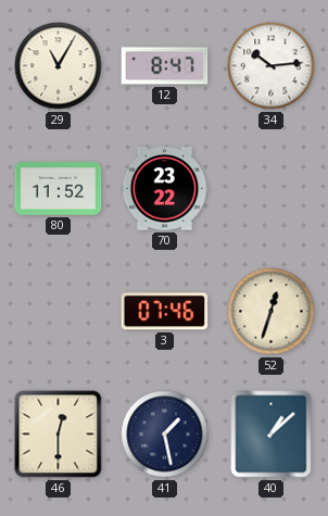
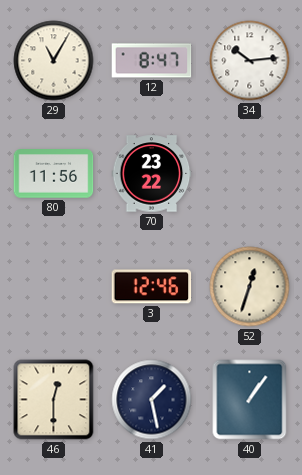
80: 11:52 -> 11:56 (54, 174)
3: 07:46 -> 12:46 (152, 287)
40: 1:08 -> 1:06 (250, 400)
